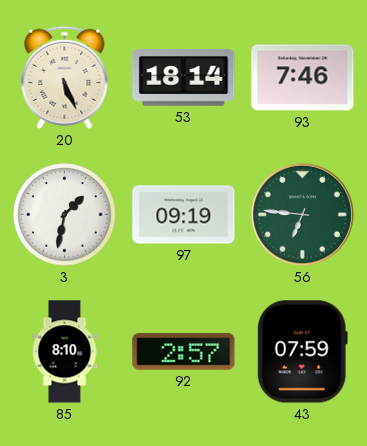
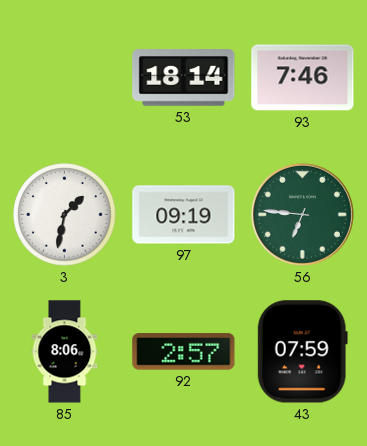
20: 5:26 -> none (65, 77)
85: 8:10 -> 8:06 (65, 352)
